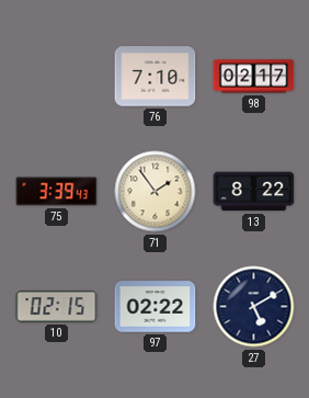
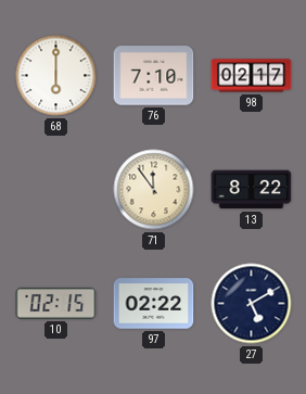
68: none -> 6:00 (56, 76)
75: 3:39 -> none (57, 192)
71: 1:54 -> 11:54 (154, 190)
